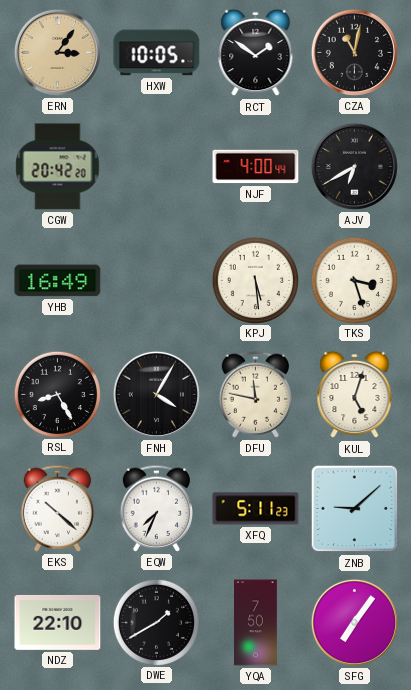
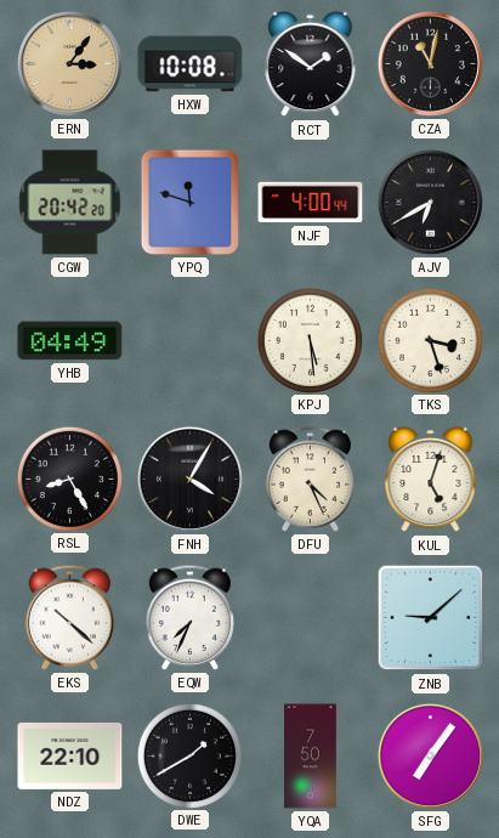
HXW: 10:05 -> 10:08 (191, 64)
YPQ: none -> 11:48 (189, 202)
YHB: 16:49 -> 04:49 (70, 341)
DFU: 11:47 -> 4:26 (310, 479)
XFQ: 5:11 -> none (256, 509)
